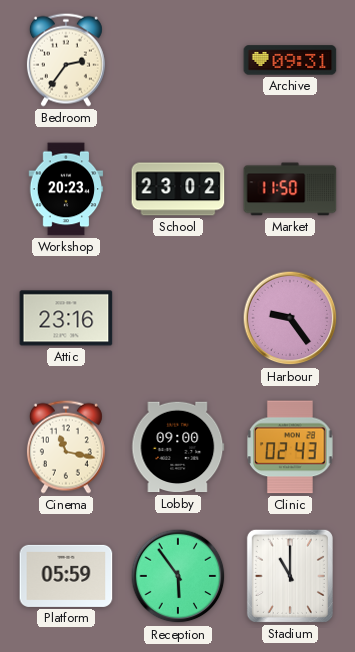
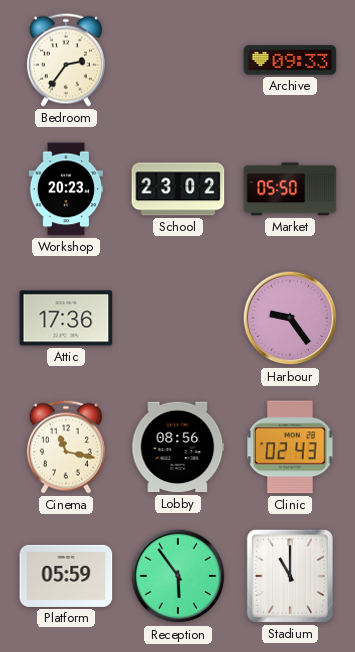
Archive: 09:31 -> 09:33 (290, 60)
Market: 11:50 -> 05:50 (290, 189)
Attic: 23:16 -> 17:36 (66, 318)
Lobby: 09:00 -> 08:56 (178, 447)
